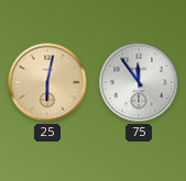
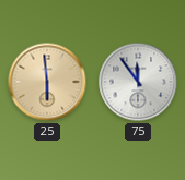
25: 6:02 -> 5:59 (47, 82)
